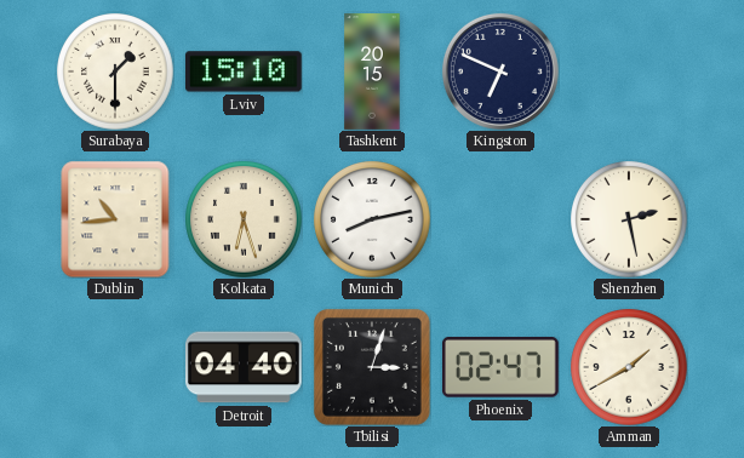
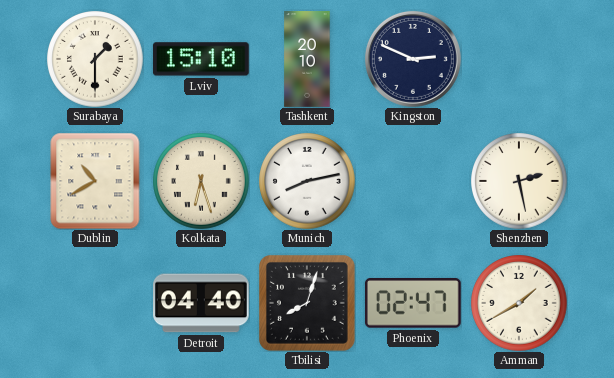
Tashkent: 20:15 -> 20:10 (307, 59)
Kingston: 6:49 -> 2:49 (413, 59)
Dublin: 10:44 -> 10:40 (95, 181)
Tbilisi: 3:03 -> 8:03 (307, 303)
